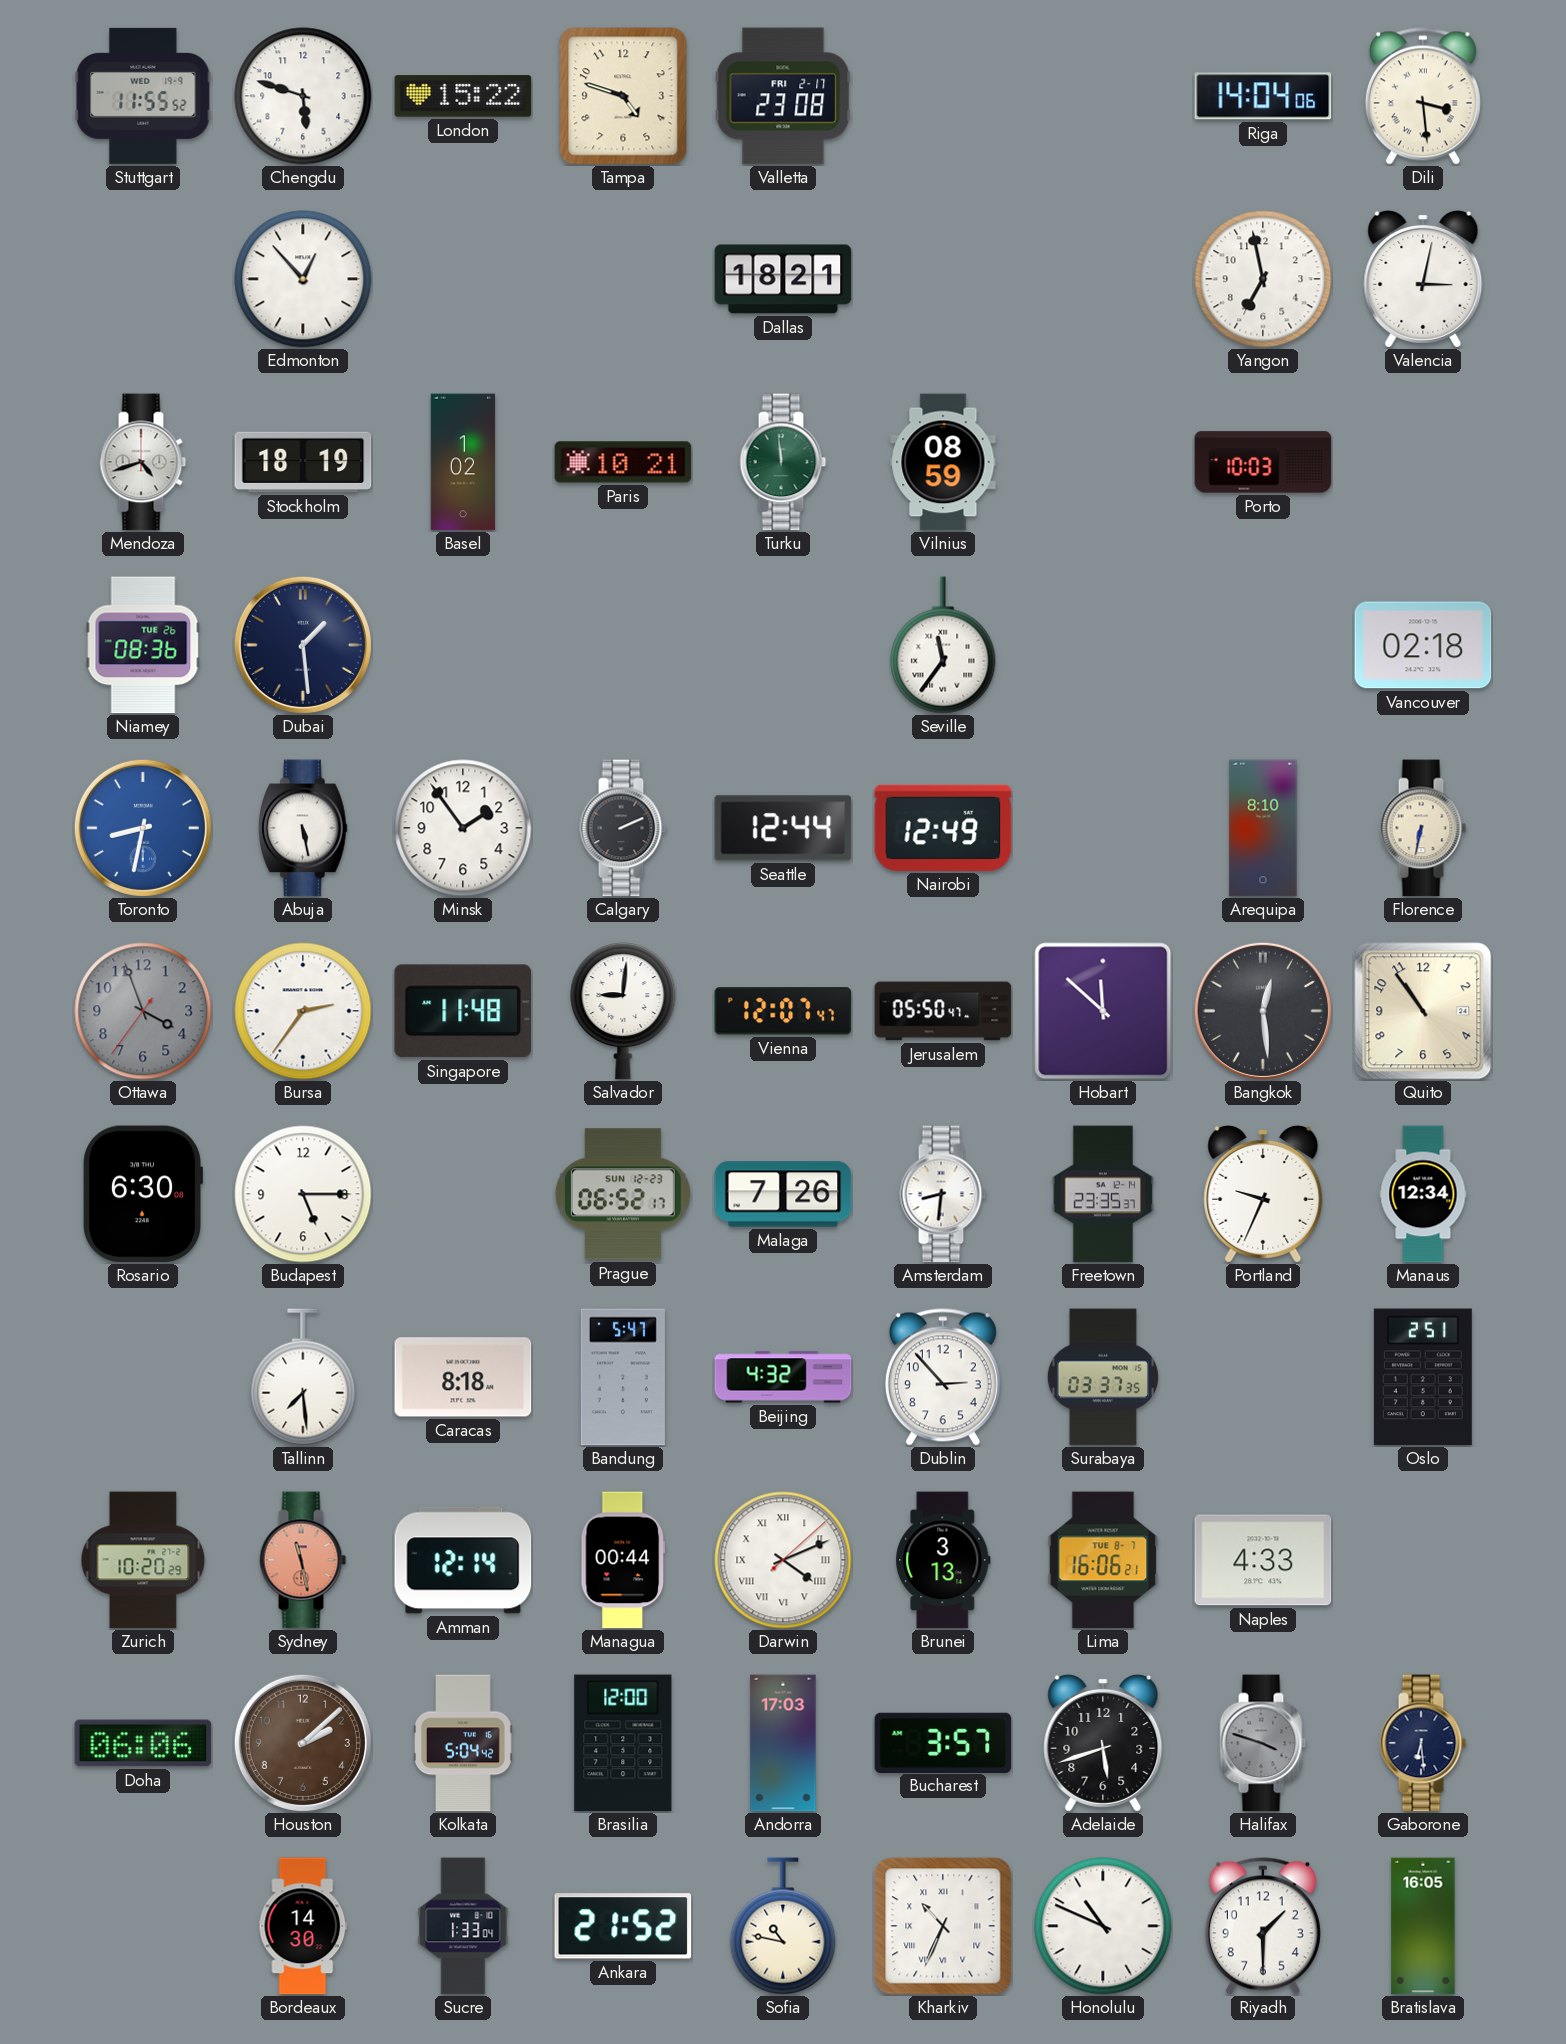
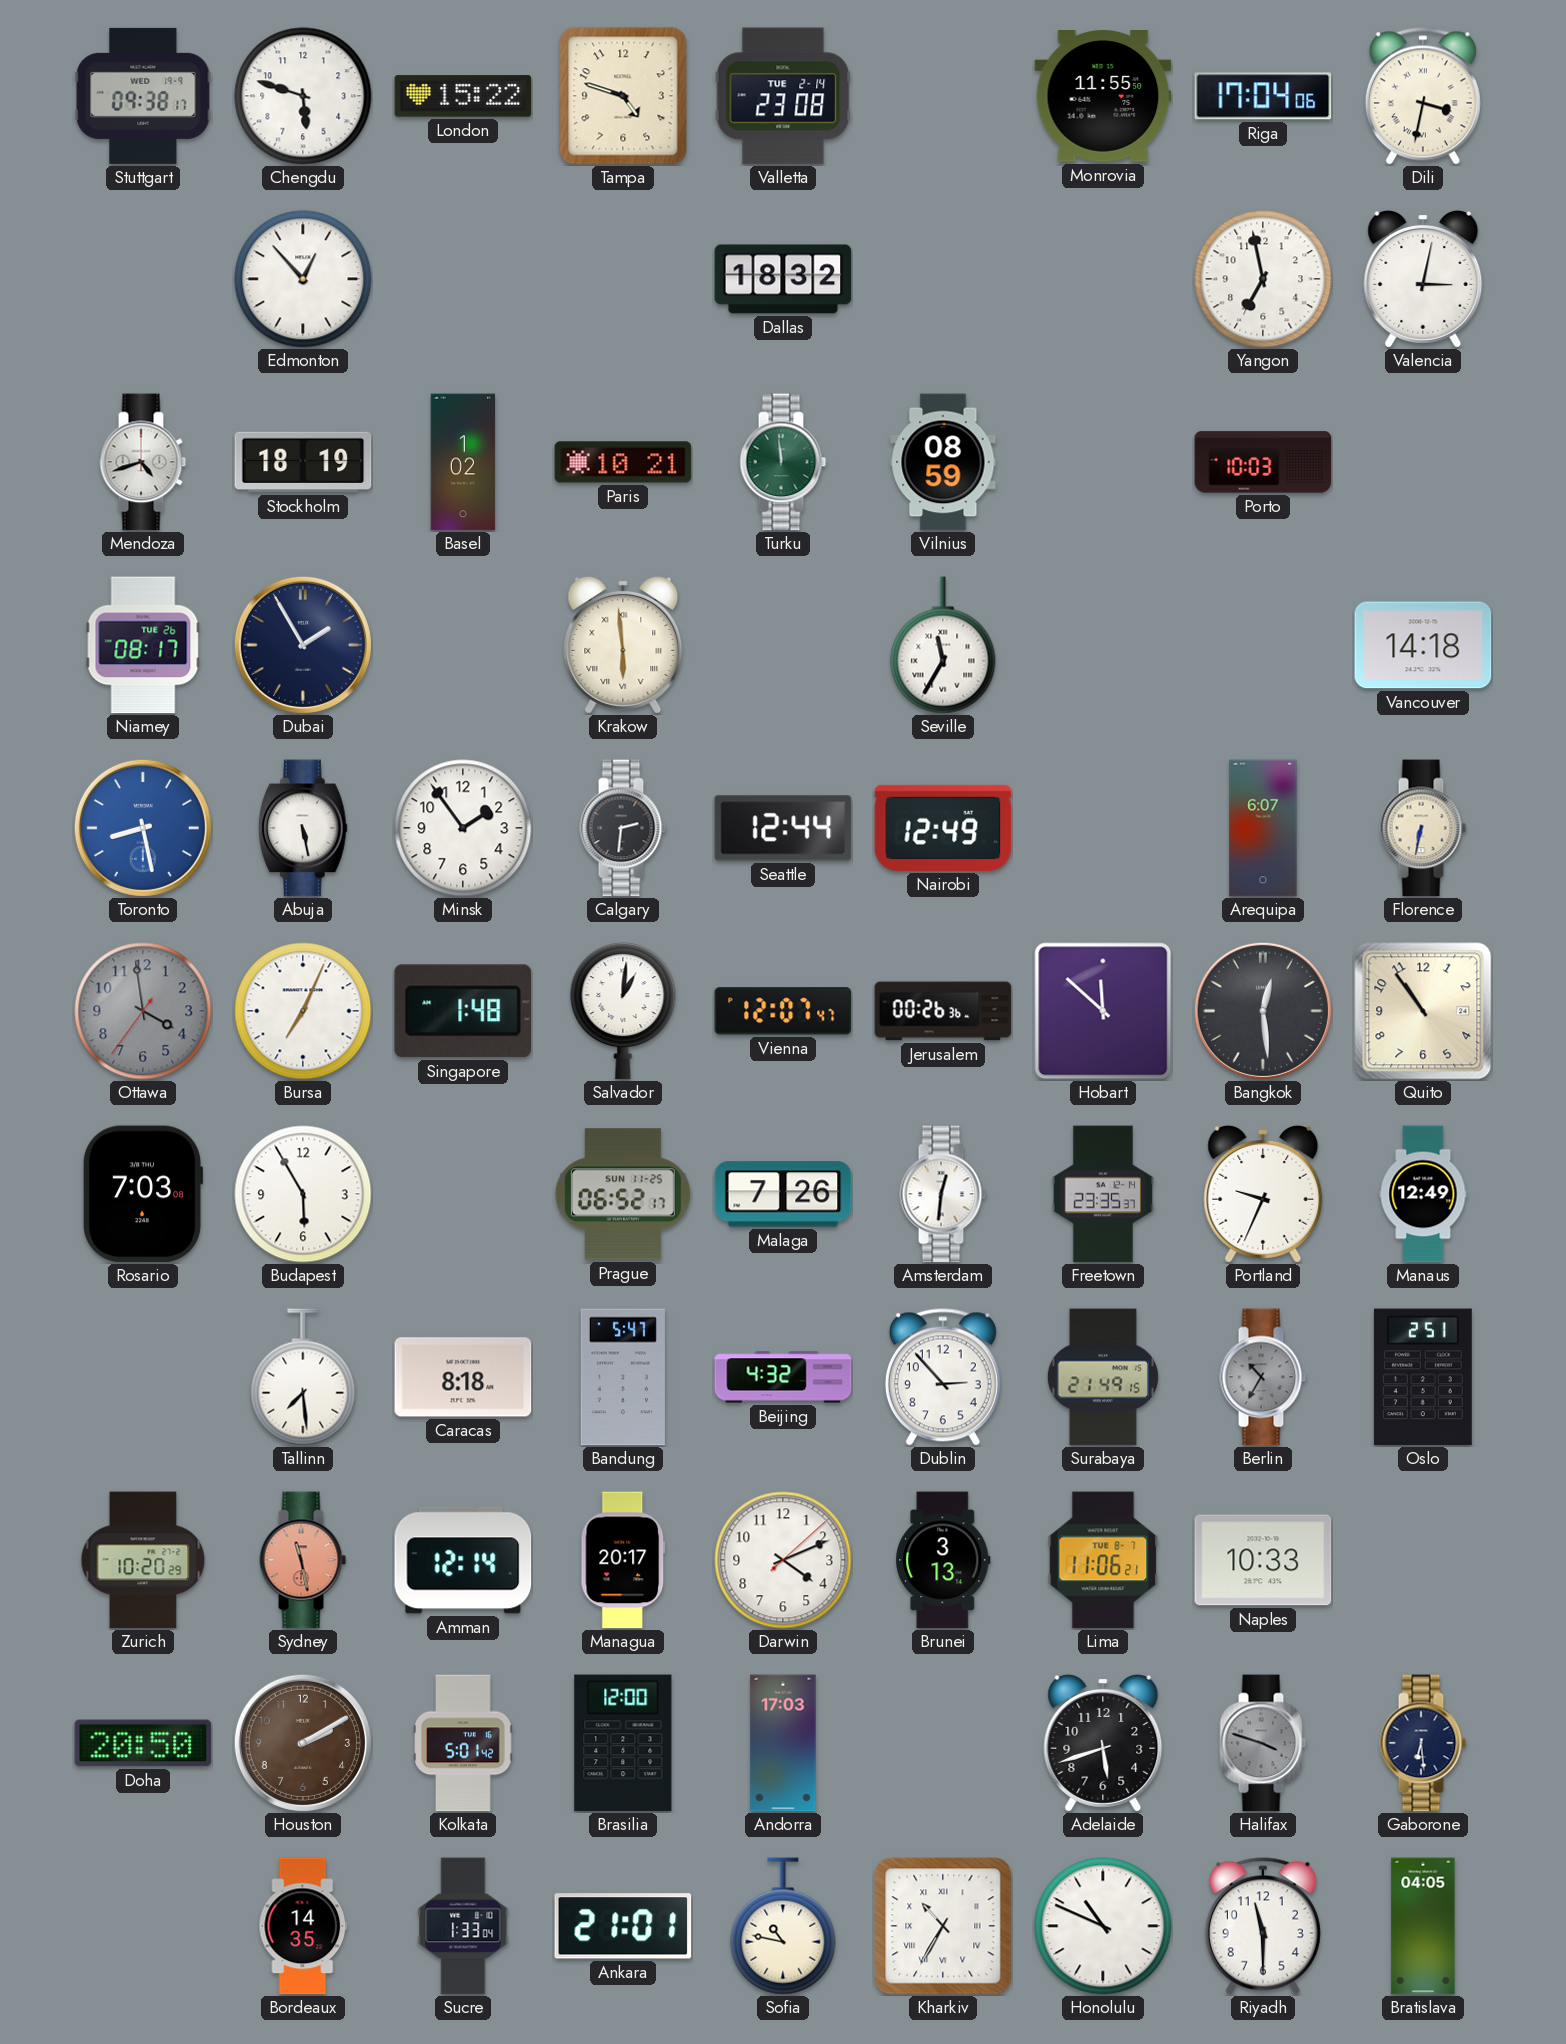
Stuttgart: 11:55 -> 09:38 (143, 96)
Valletta date: FRI 2-17 -> TUE 2-14 (783, 96)
Monrovia: none -> 11:55 (1103, 97)
Riga: 14:04 -> 17:04 (1263, 96)
Dili: 3:29 -> 3:32 (1423, 96)
Dallas: 18:21 -> 18:32 (783, 279)
Niamey: 08:36 -> 08:17 (143, 645)
Dubai: 1:29 -> 1:55 (303, 645)
Krakow: none -> 5:59 (623, 645)
Seville: 11:36 -> 11:35 (943, 645)
Vancouver: 02:18 -> 14:18 (1423, 645)
Toronto: 8:32 -> 8:28 (143, 828)
Calgary: 2:11 -> 2:31 (623, 828)
Arequipa: 8:10 -> 6:07 (1263, 828)
Ottawa: 3:56 -> 3:58 (143, 1011)
Bursa: 2:36 -> 7:04 (303, 1011)
Singapore: 11:48 -> 1:48 (462, 1011)
Salvador: 9:01 -> 1:01 (623, 1011)
Jerusalem: 05:50 -> 00:26 (943, 1011)
Rosario: 6:30 -> 7:03 (142, 1194)
Budapest: 5:15 -> 5:55 (303, 1194)
Prague date: SUN 12-23 -> SUN 11-25 (623, 1194)
Amsterdam: 8:31 -> 12:31 (943, 1194)
Manaus: 12:34 -> 12:49 (1423, 1194)
Surabaya: 03:37 -> 21:49 (1103, 1377)
Berlin: none -> 10:35 (1263, 1377)
Managua: 00:44 -> 20:17 (623, 1560)
Darwin numerals: Roman -> Arabic (783, 1560)
Lima: 16:06 -> 11:06 (1103, 1560)
Naples: 4:33 -> 10:33 (1263, 1560)
Doha: 06:06 -> 20:50 (143, 1743)
Houston: 2:08 -> 2:10 (303, 1743)
Kolkata: 5:04 -> 5:01 (464, 1743)
Bucharest: 3:57 -> none (943, 1742)
Bordeaux: 14:30 -> 14:35 (303, 1926)
Ankara: 21:52 -> 21:01 (623, 1926)
Kharkiv: 10:34 -> 10:35 (943, 1926)
Riyadh: 1:30 -> 11:30 (1263, 1926)
Bratislava: 16:05 -> 04:05 (1423, 1926)
